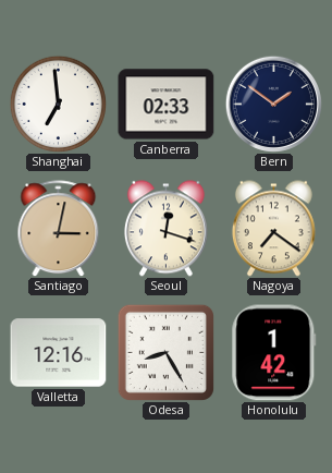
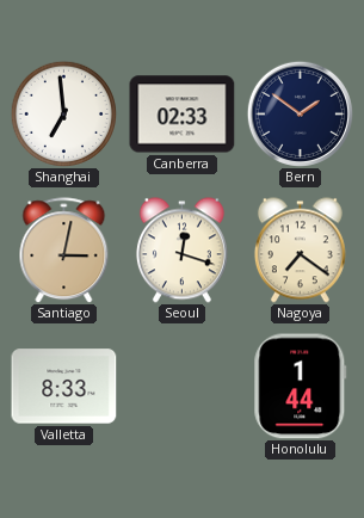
Valletta: 12:16 -> 8:33 (64, 387)
Odesa: 8:25 -> none (165, 352)
Honolulu: 1:42 -> 1:44 (301, 387)
